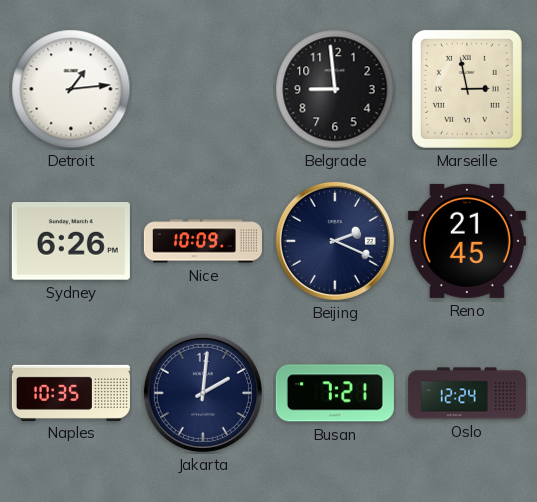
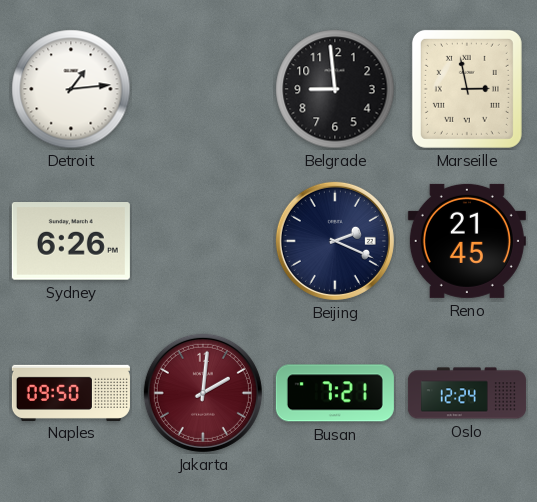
Nice: 10:09 -> none (203, 241)
Naples: 10:35 -> 09:50 (71, 392)
Jakarta dial: navy -> burgundy (203, 393)
